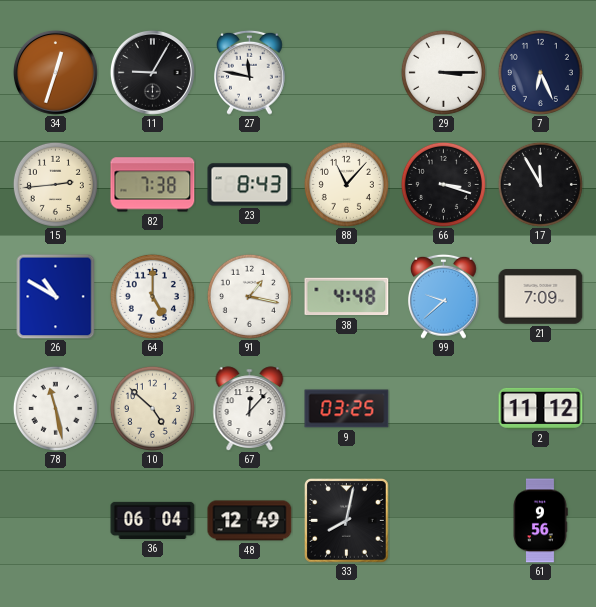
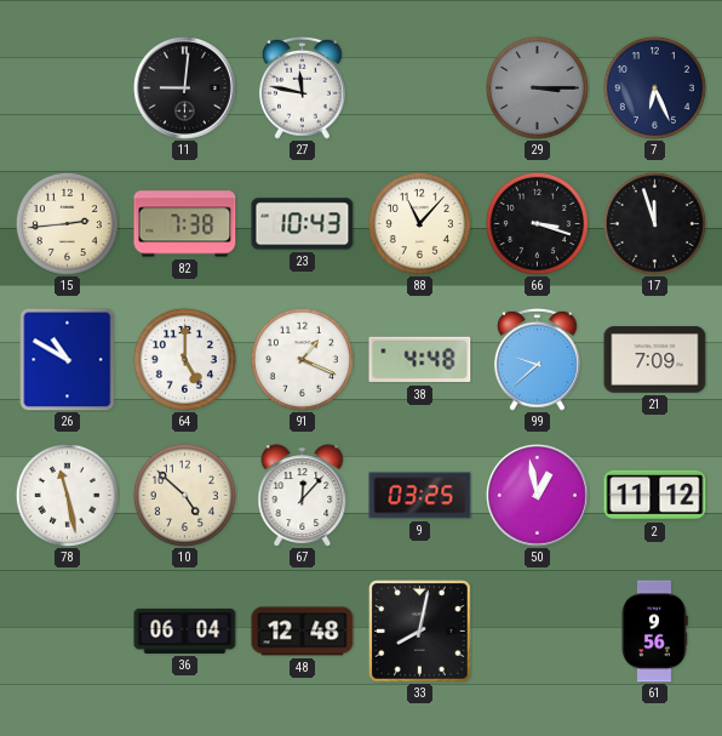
34: 12:33 -> none (55, 72)
11: 9:05 -> 9:01 (184, 87)
29 dial: white -> grey (537, 87)
23: 8:43 -> 10:43 (303, 224)
17: 11:55 -> 11:57 (654, 223)
91: 1:17 -> 1:19 (302, 359)
50: none -> 12:58 (537, 495)
48: 12:49 -> 12:48 (303, 632)
